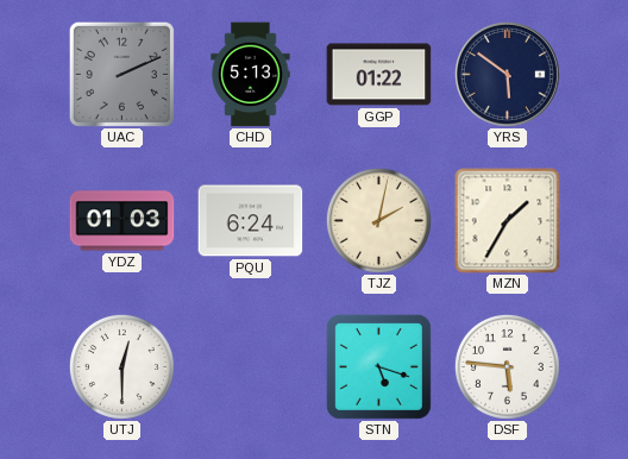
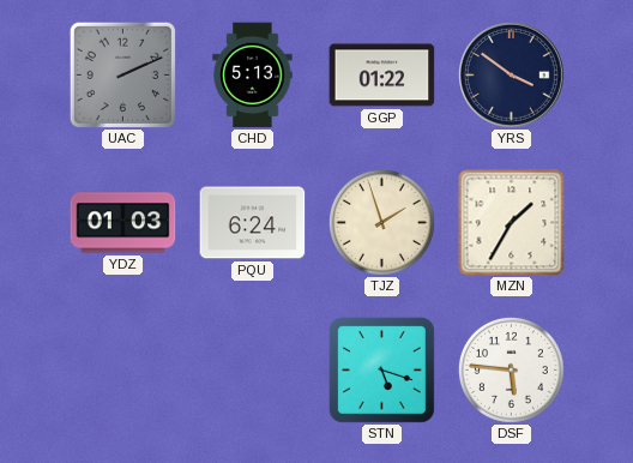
YRS: 5:51 -> 3:51 (511, 74)
TJZ: 2:02 -> 1:57 (381, 222)
UTJ: 12:30 -> none (121, 366)
